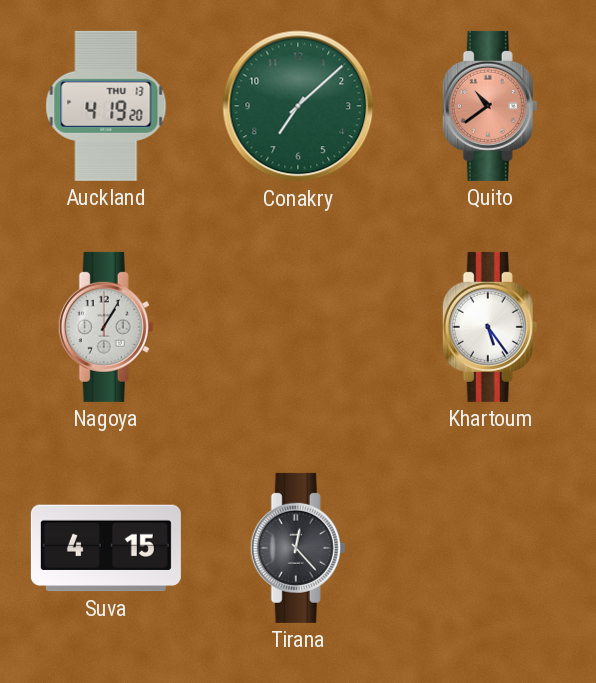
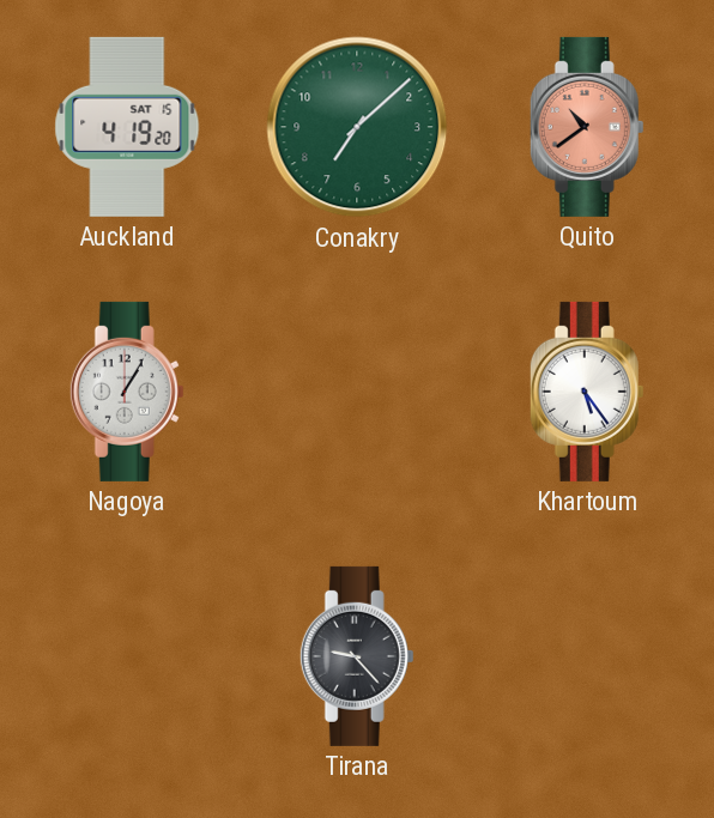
Auckland date: THU 13 -> SAT 15 (127, 127)
Suva: 4:15 -> none (106, 548)
Tirana: 12:23 -> 9:23 (357, 656)
